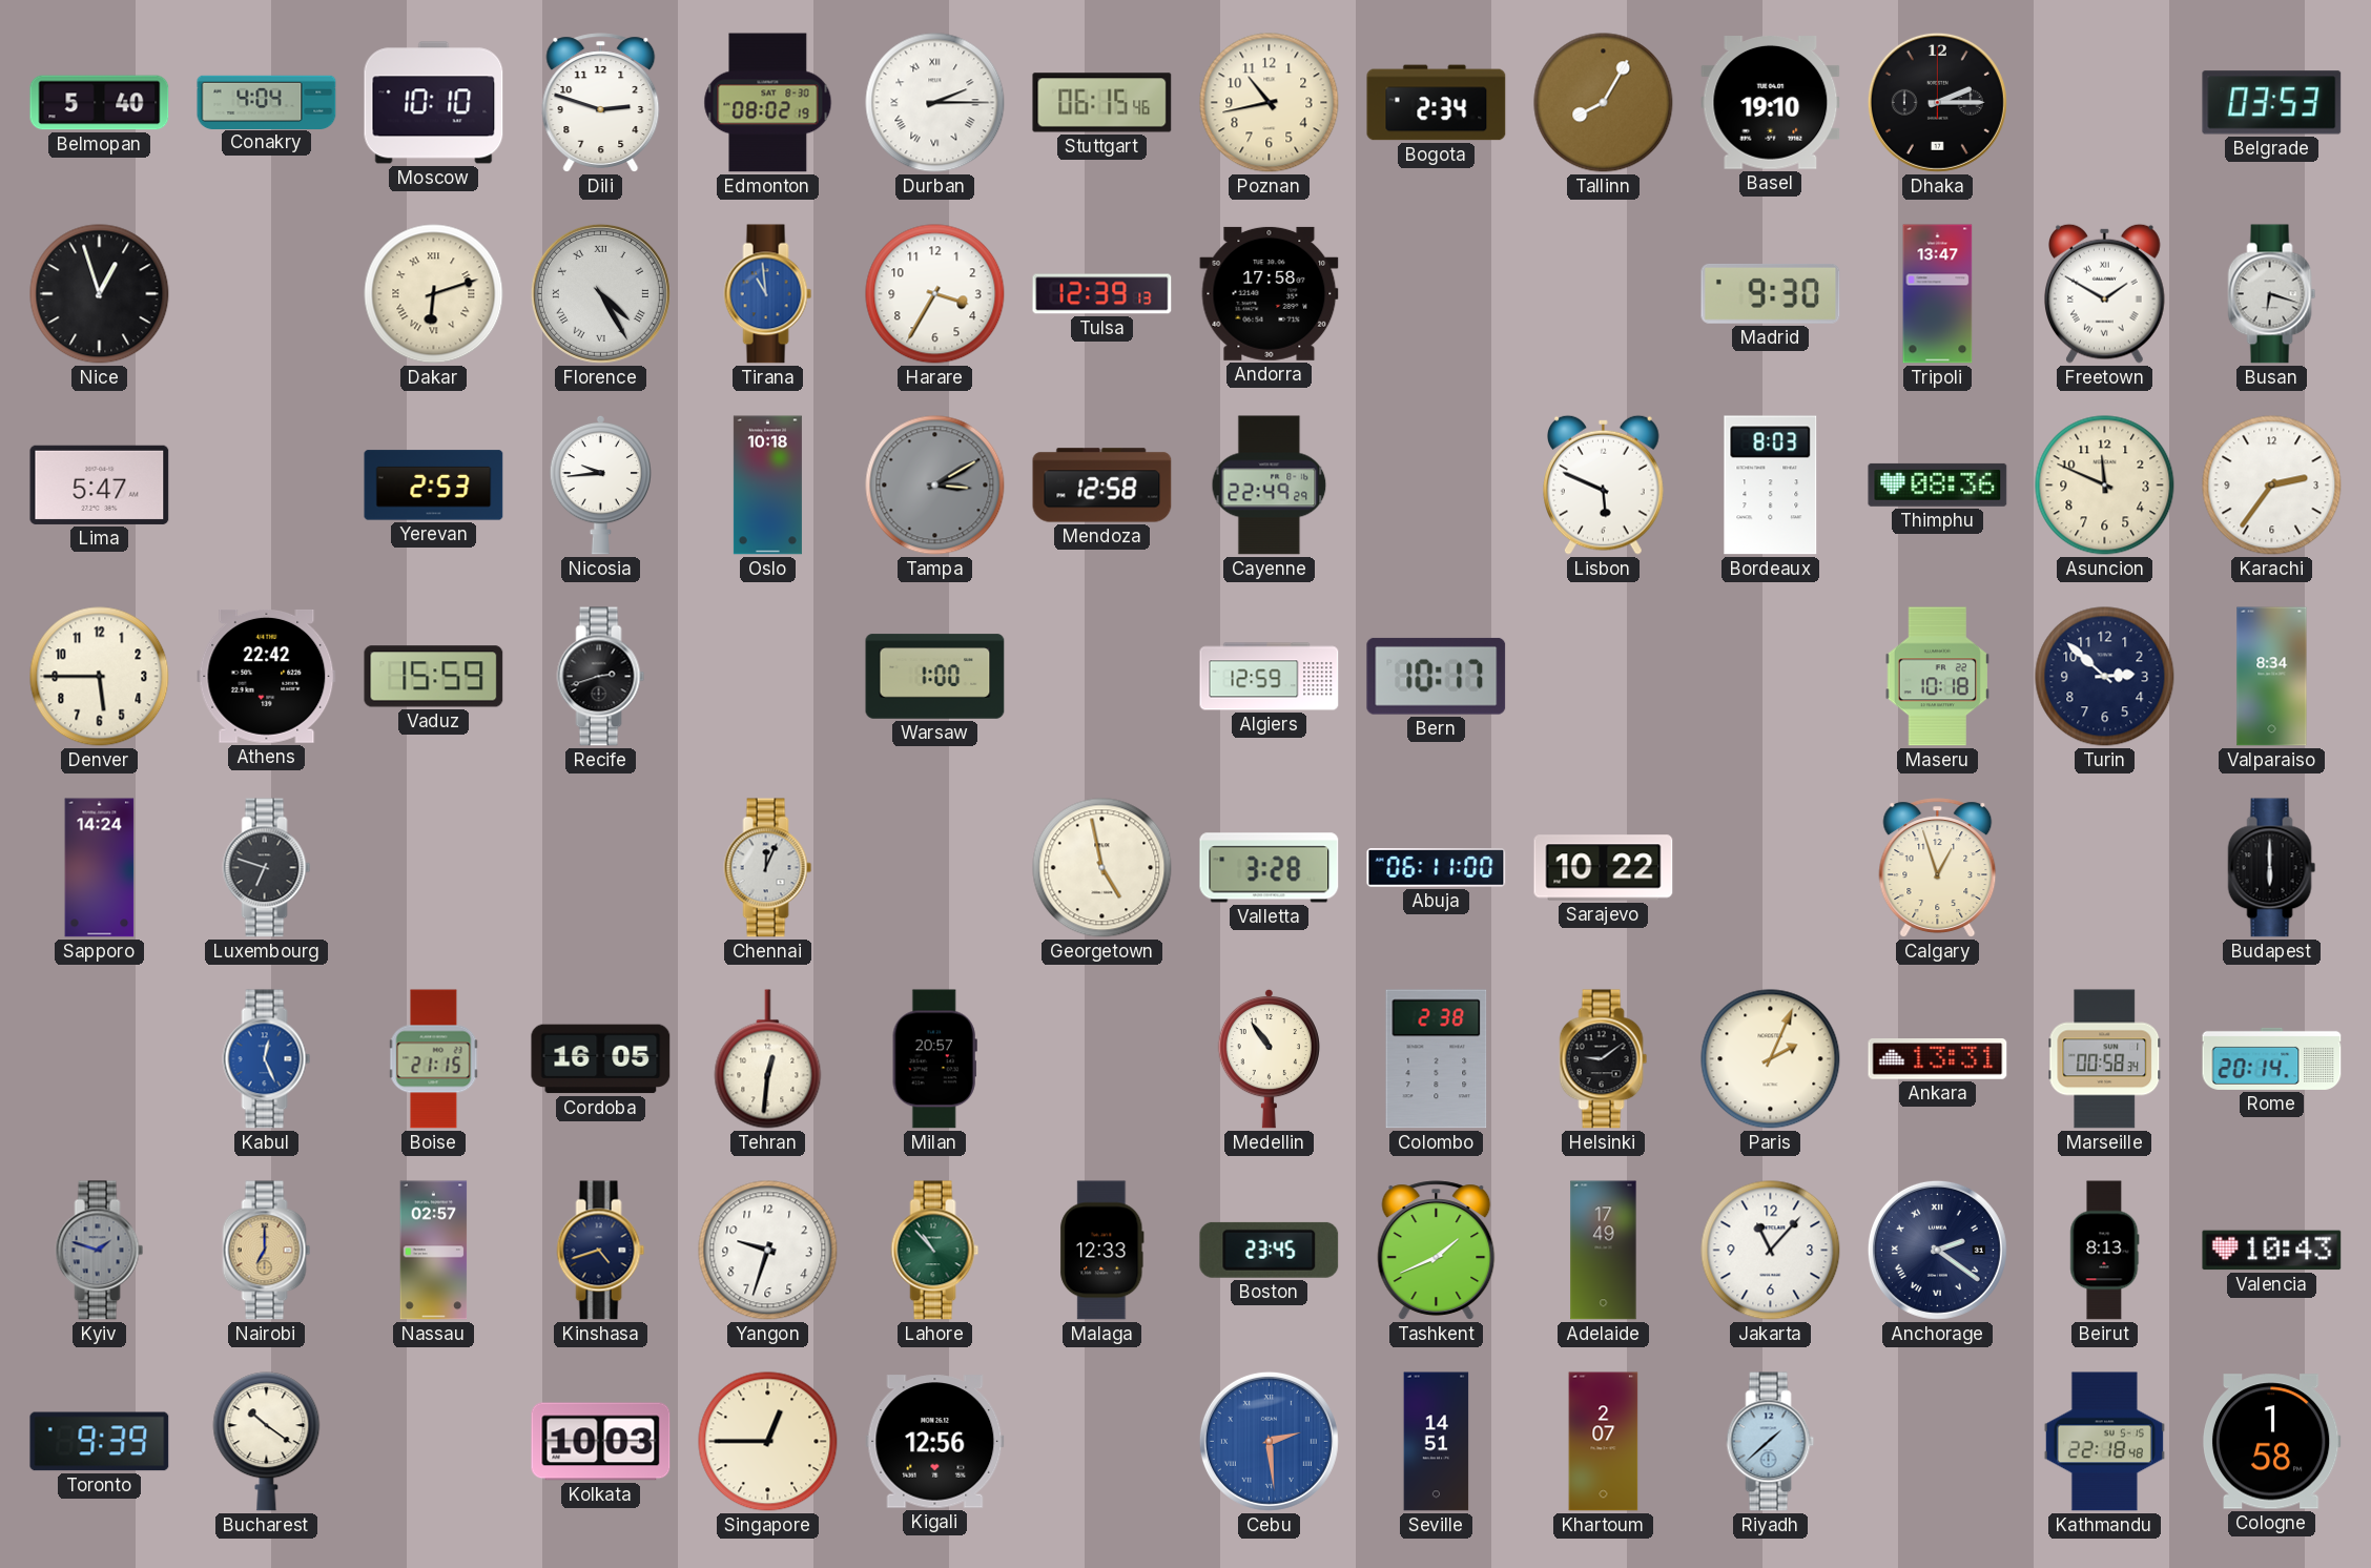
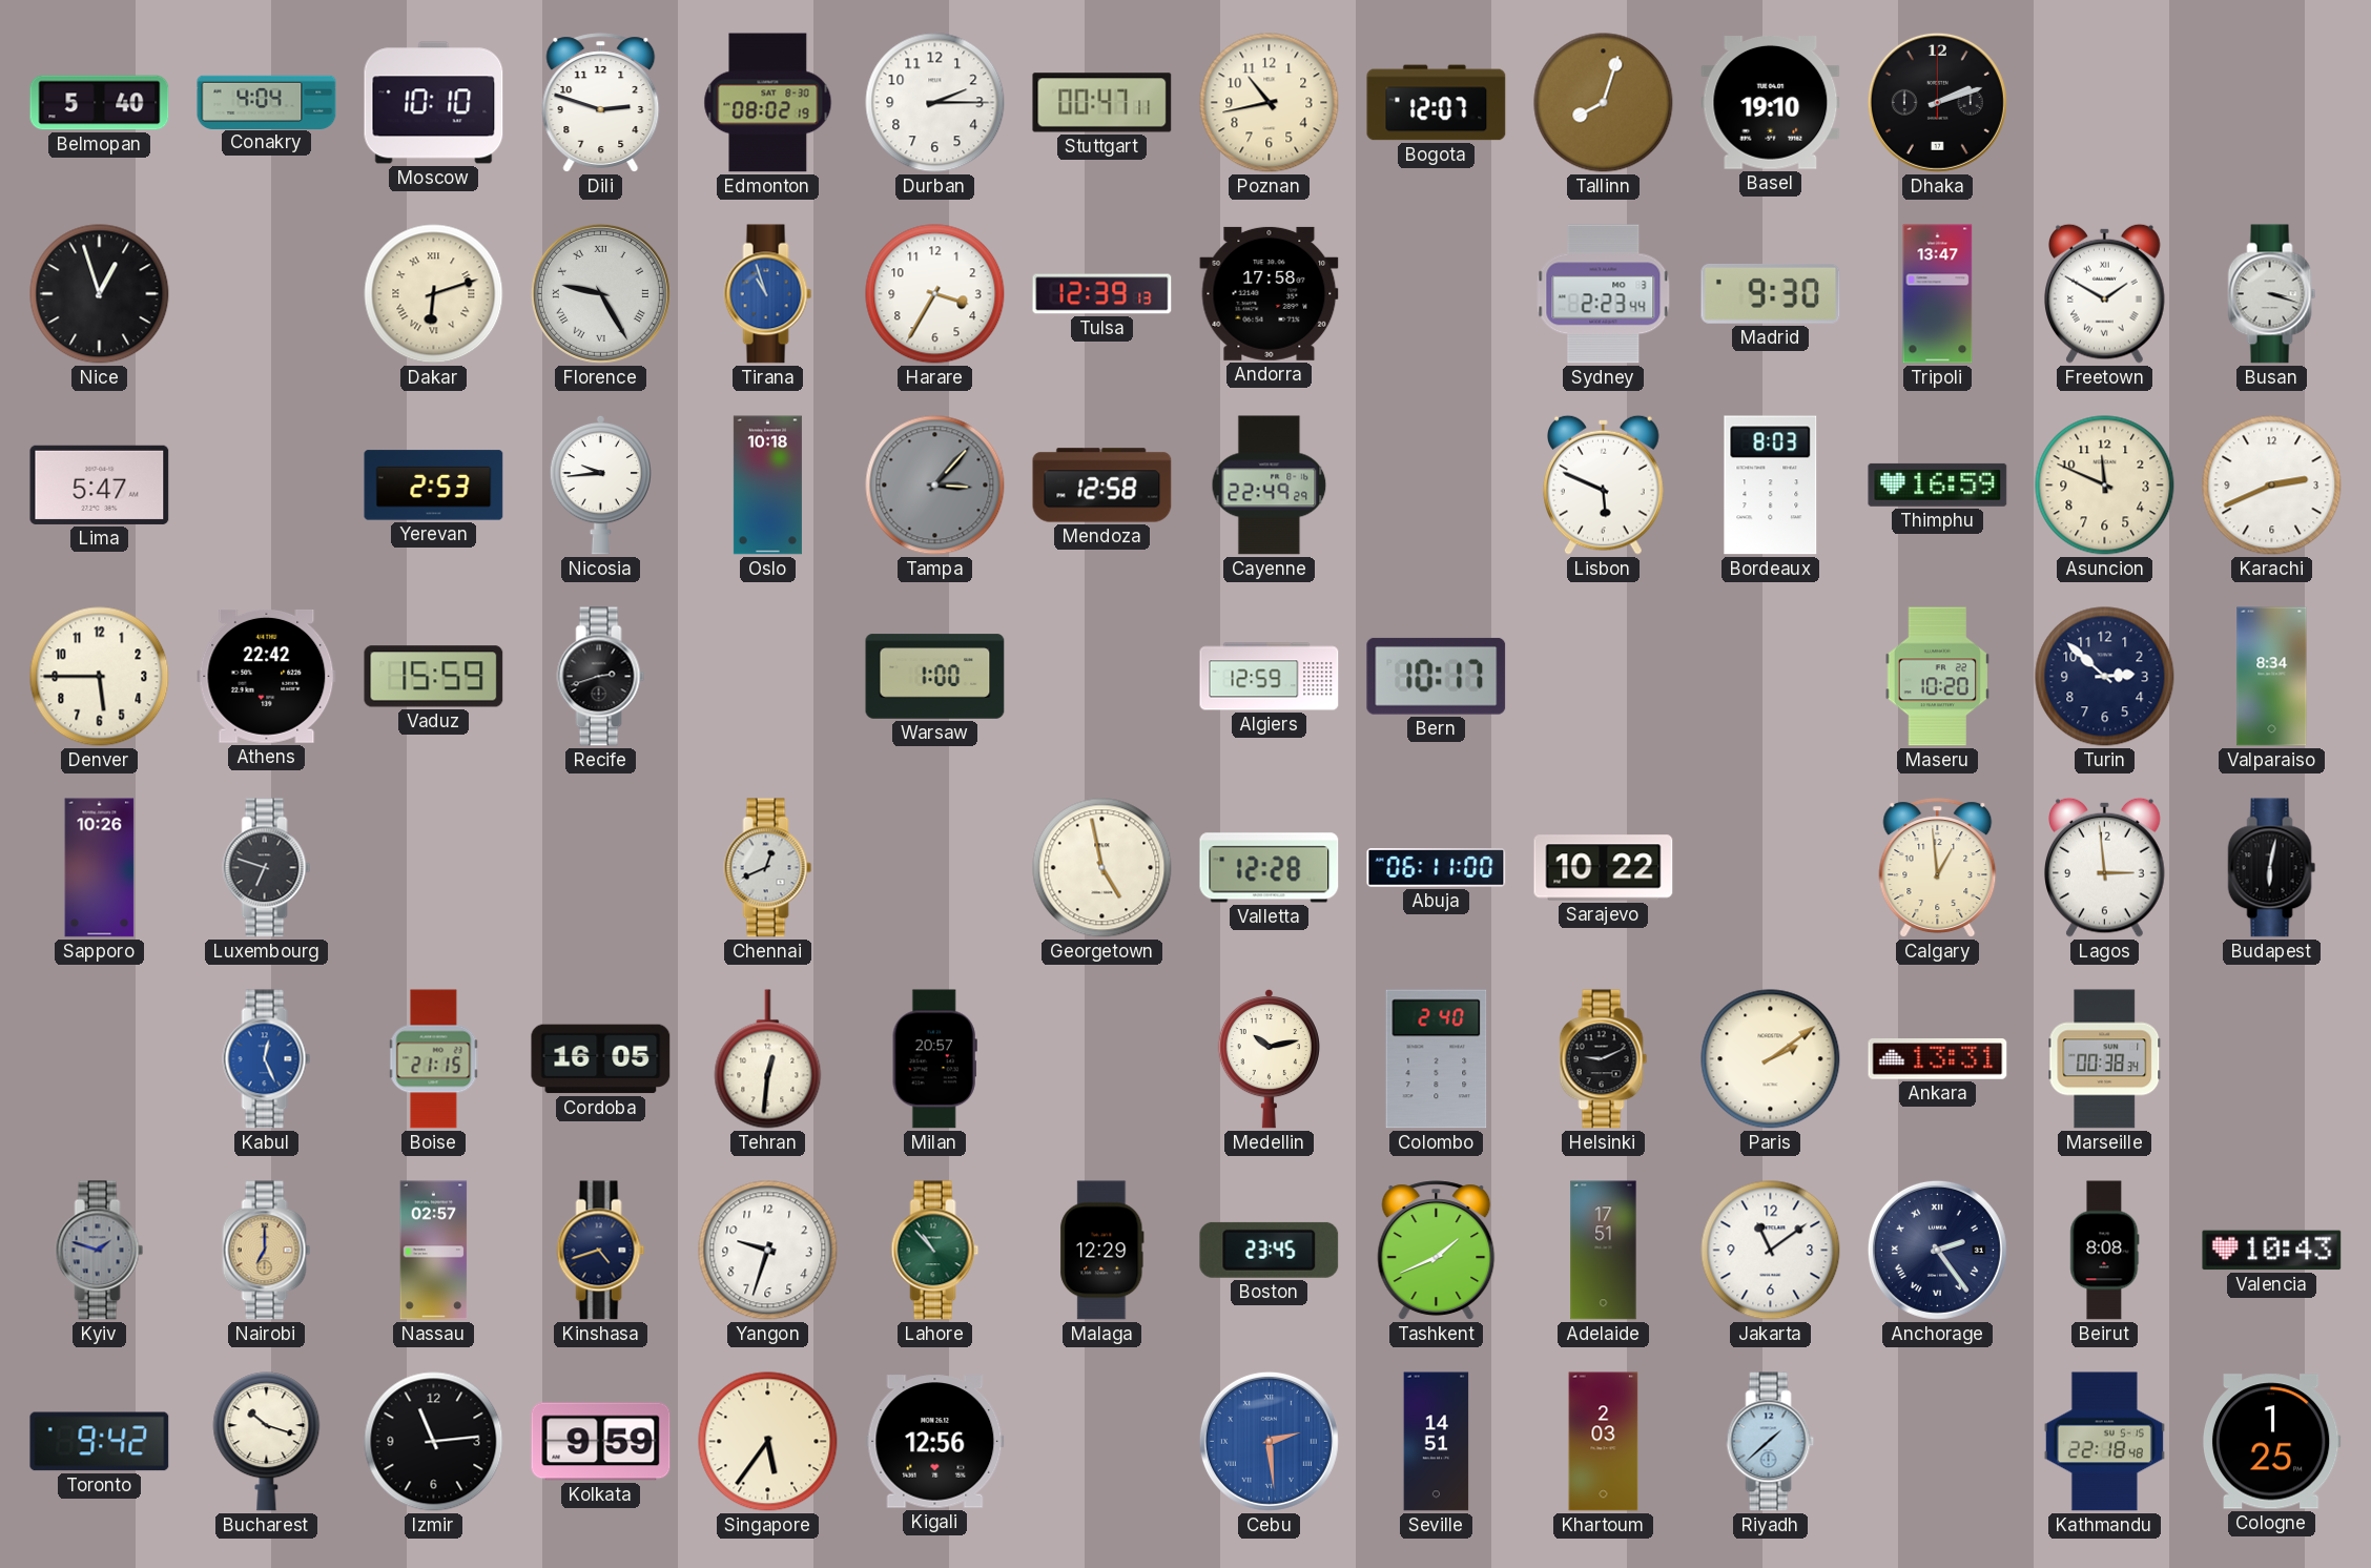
Durban numerals: Roman -> Arabic (935, 103)
Stuttgart: 06:15 -> 00:47 (1102, 103)
Bogota: 2:34 -> 12:07 (1437, 103)
Tallinn: 8:05 -> 8:03 (1604, 103)
Dhaka: 2:15 -> 2:12 (1937, 102)
Belgrade: 03:53 -> none (2272, 103)
Florence: 4:25 -> 9:25 (600, 293)
Tirana: 10:59 -> 10:57 (768, 294)
Sydney: none -> 2:23 (1604, 294)
Busan: 6:18 -> 3:18 (2272, 294)
Tampa: 3:10 -> 3:07 (935, 486)
Thimphu: 08:36 -> 16:59 (1938, 484)
Karachi: 2:36 -> 2:41 (2272, 486)
Maseru: 10:18 -> 10:20 (1937, 677)
Sapporo: 14:24 -> 10:26 (100, 868)
Chennai: 12:04 -> 12:41 (768, 868)
Valletta: 3:28 -> 12:28 (1270, 868)
Calgary: 12:57 -> 12:59 (1938, 868)
Lagos: none -> 2:59 (2105, 867)
Budapest: 6:00 -> 6:02 (2272, 868)
Medellin: 10:54 -> 10:13 (1269, 1058)
Colombo: 2:38 -> 2:40 (1437, 1059)
Helsinki: 9:09 -> 9:11 (1604, 1059)
Paris: 2:04 -> 2:09 (1771, 1059)
Marseille: 00:58 -> 00:38 (2105, 1059)
Rome: 20:14 -> none (2272, 1058)
Malaga: 12:33 -> 12:29 (1102, 1251)
Adelaide: 17:49 -> 17:51 (1604, 1251)
Jakarta: 11:07 -> 11:09 (1771, 1251)
Anchorage: 2:21 -> 2:24 (1937, 1250)
Beirut: 8:13 -> 8:08 (2105, 1251)
Toronto: 9:39 -> 9:42 (100, 1442)
Bucharest: 10:21 -> 10:18 (267, 1442)
Izmir: none -> 11:14 (434, 1442)
Kolkata: 10:03 -> 9:59 (601, 1442)
Singapore: 12:45 -> 5:36 (768, 1442)
Khartoum: 2:07 -> 2:03 (1604, 1442)
Cologne: 1:58 -> 1:25 (2271, 1442)
